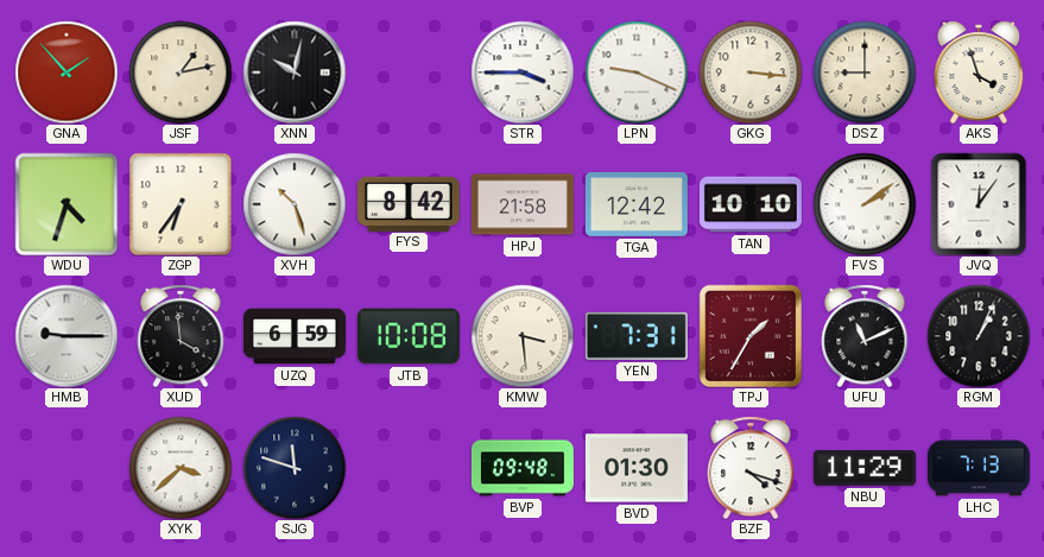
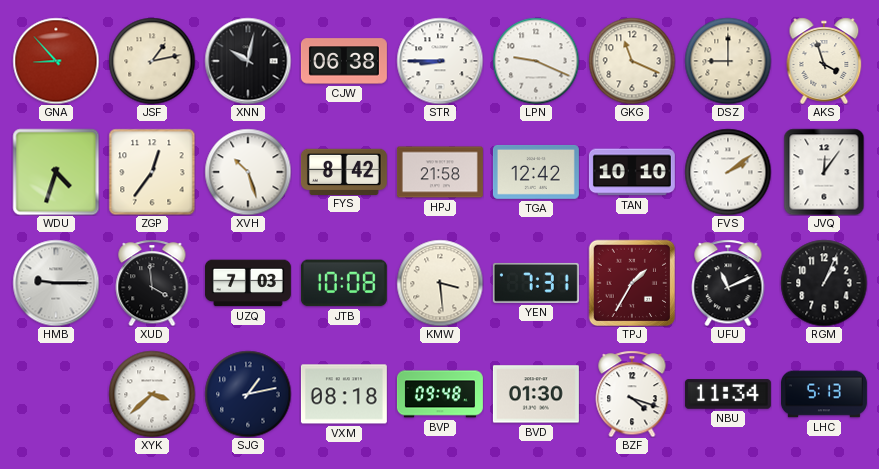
GNA: 1:53 -> 8:53 (56, 61)
CJW: none -> 06:38 (344, 61)
STR: 3:45 -> 8:45 (440, 61)
GKG: 3:16 -> 11:19 (632, 61)
ZGP: 6:36 -> 12:36 (152, 172)
UZQ: 6:59 -> 7:03 (248, 283)
SJG: 11:48 -> 1:13 (248, 394)
VXM: none -> 08:18 (344, 394)
NBU: 11:29 -> 11:34 (728, 394)
LHC: 7:13 -> 5:13 (824, 394)
